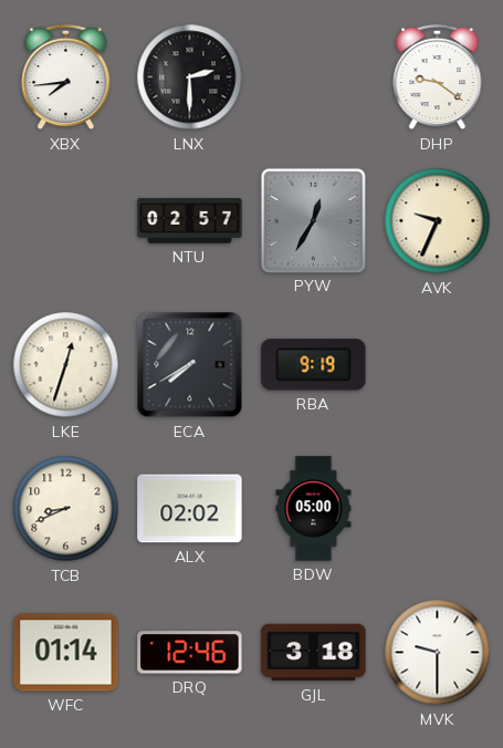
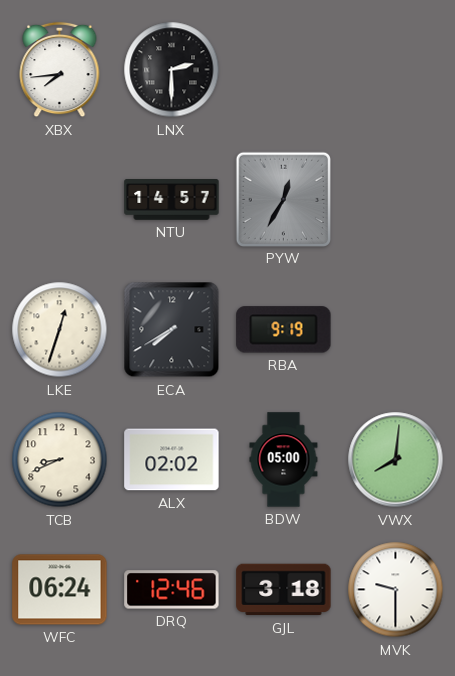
DHP: 9:21 -> none (438, 77)
NTU: 02:57 -> 14:57 (172, 200)
AVK: 9:34 -> none (438, 221)
VWX: none -> 8:01 (396, 460)
WFC: 01:14 -> 06:24 (60, 590)
